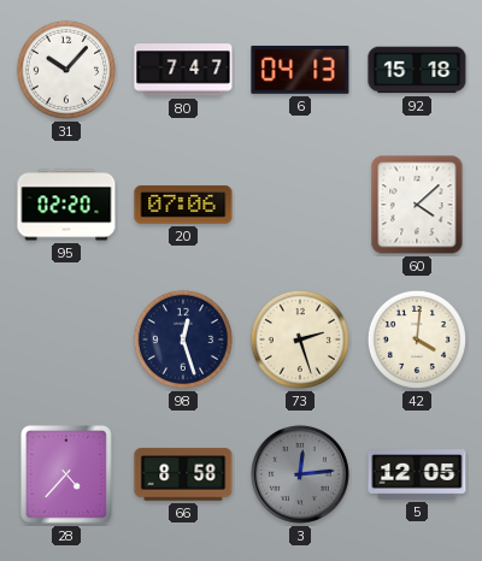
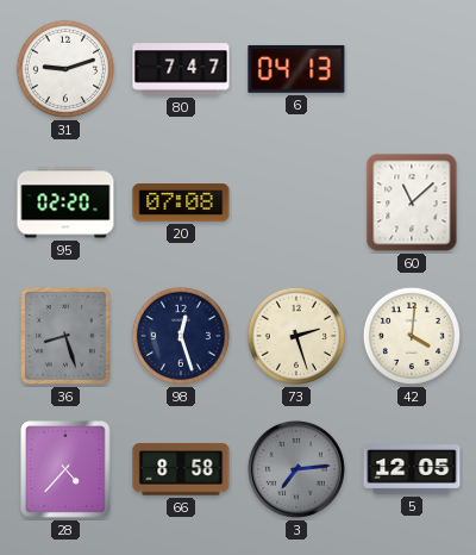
31: 10:07 -> 9:12 (65, 69)
92: 15:18 -> none (417, 70)
20: 07:06 -> 07:08 (181, 202)
60: 4:08 -> 11:08 (412, 202)
36: none -> 8:27 (67, 337)
3: 12:14 -> 7:14 (296, 469)
